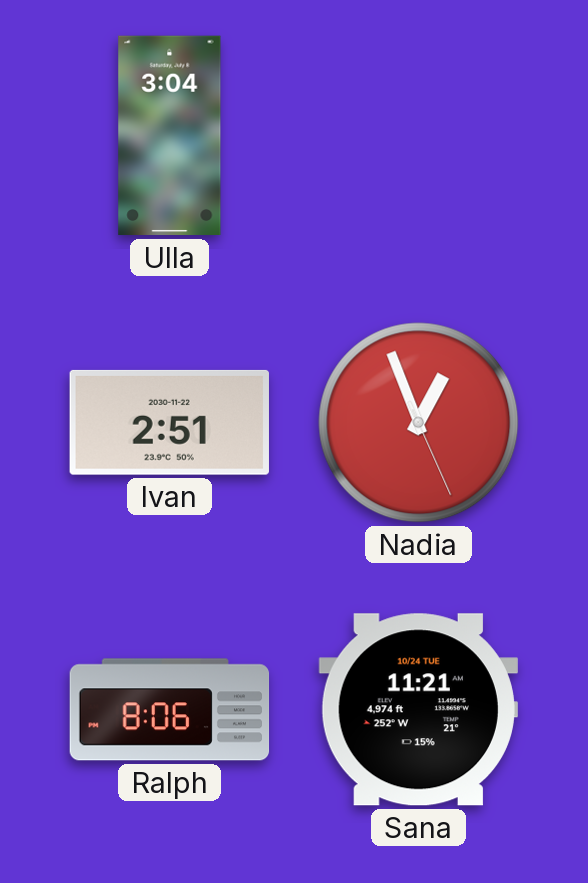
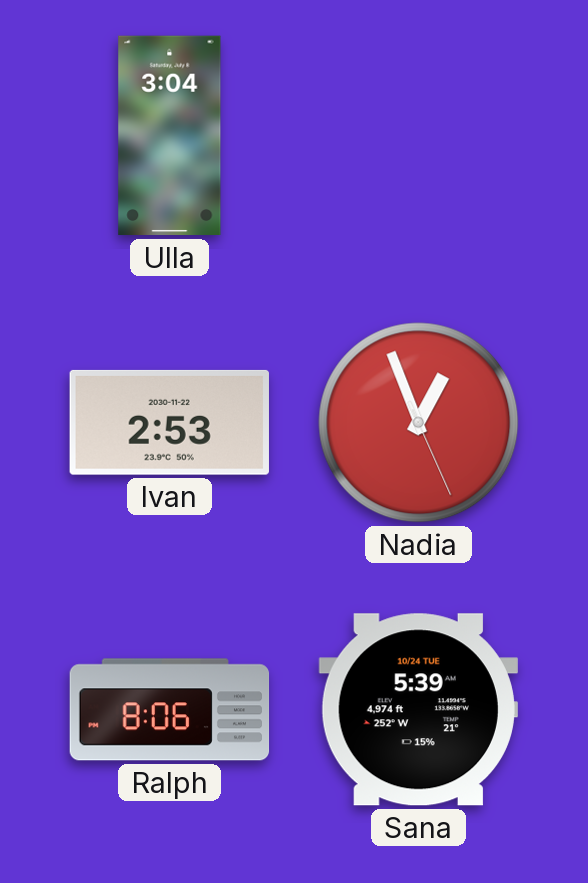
Ivan: 2:51 -> 2:53 (169, 422)
Sana: 11:21 -> 5:39 (418, 710)
